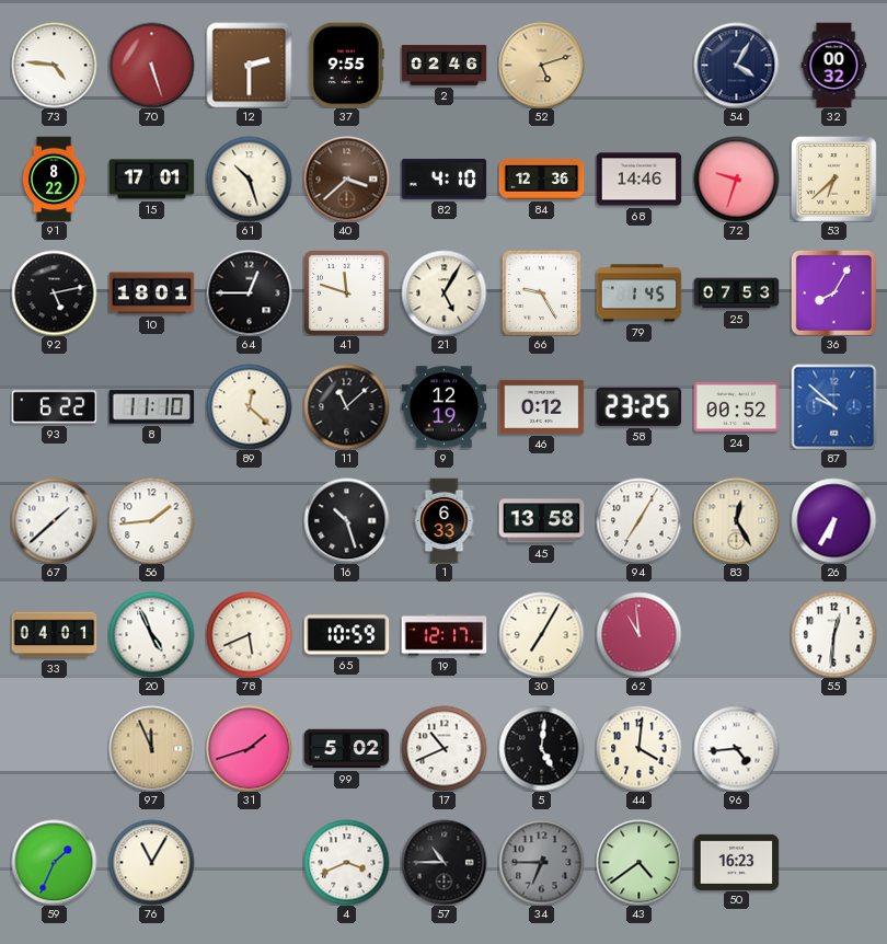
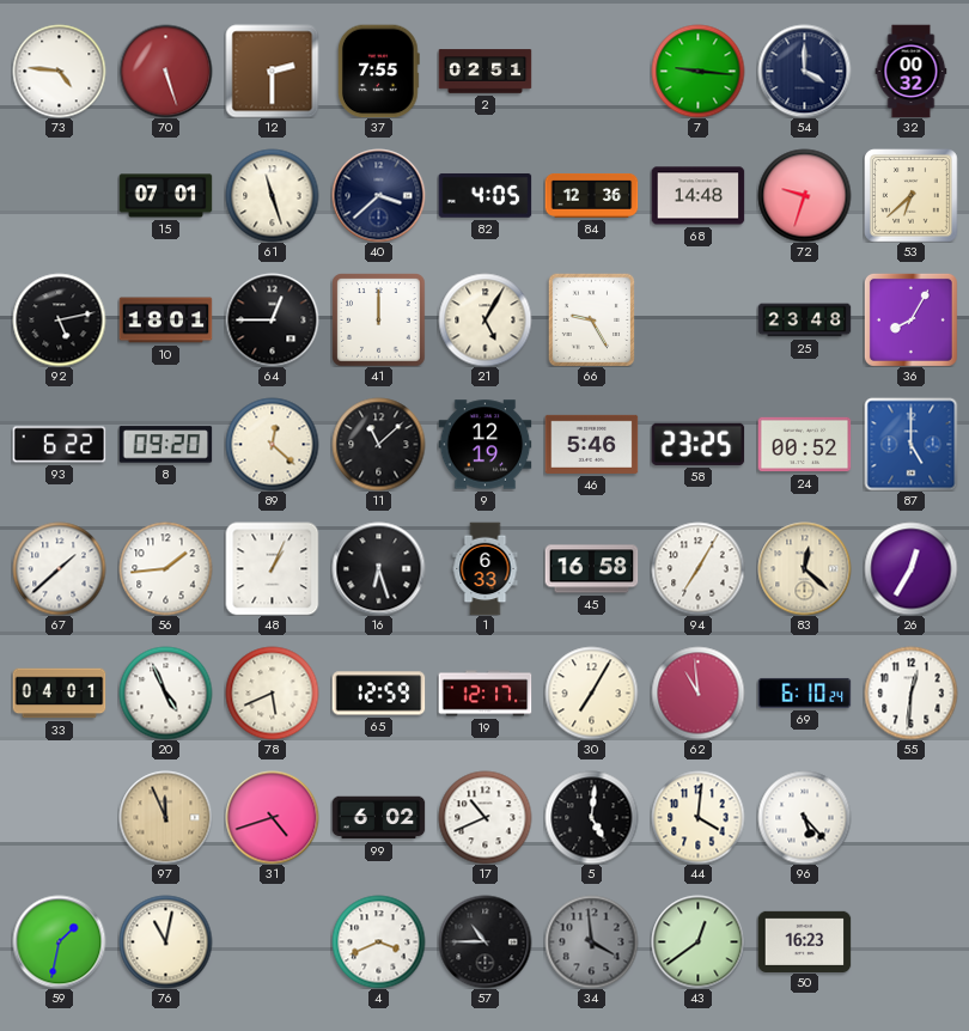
37: 9:55 -> 7:55 (378, 71)
2: 02:46 -> 02:51 (484, 72)
52: 5:12 -> none (541, 65)
7: none -> 9:16 (697, 71)
54: 4:05 -> 4:00 (804, 71)
91: 8:22 -> none (54, 179)
15: 17:01 -> 07:01 (165, 196)
61: 10:27 -> 11:27 (272, 195)
40 dial: brown -> navy (378, 195)
82: 4:10 -> 4:05 (484, 195)
68: 14:46 -> 14:48 (697, 196)
41: 11:48 -> 12:00 (379, 321)
79: 1:45 -> none (638, 293)
25: 07:53 -> 23:48 (804, 321)
8: 11:10 -> 09:20 (165, 445)
46: 0:12 -> 5:46 (591, 444)
87: 9:52 -> 5:00 (910, 444)
48: none -> 1:04 (272, 568)
16: 10:27 -> 6:27 (378, 568)
45: 13:58 -> 16:58 (591, 569)
83: 12:25 -> 12:22 (804, 568)
26: 6:35 -> 12:35 (910, 568)
65: 10:59 -> 12:59 (378, 694)
69: none -> 6:10 (804, 693)
31: 1:42 -> 4:42 (272, 817)
99: 5:02 -> 6:02 (378, 818)
96: 4:44 -> 5:23 (804, 817)
59: 1:34 -> 1:32 (59, 941)
76: 11:05 -> 11:02 (165, 941)
34: 6:45 -> 3:59 (591, 941)
43: 4:39 -> 12:39 (697, 941)
